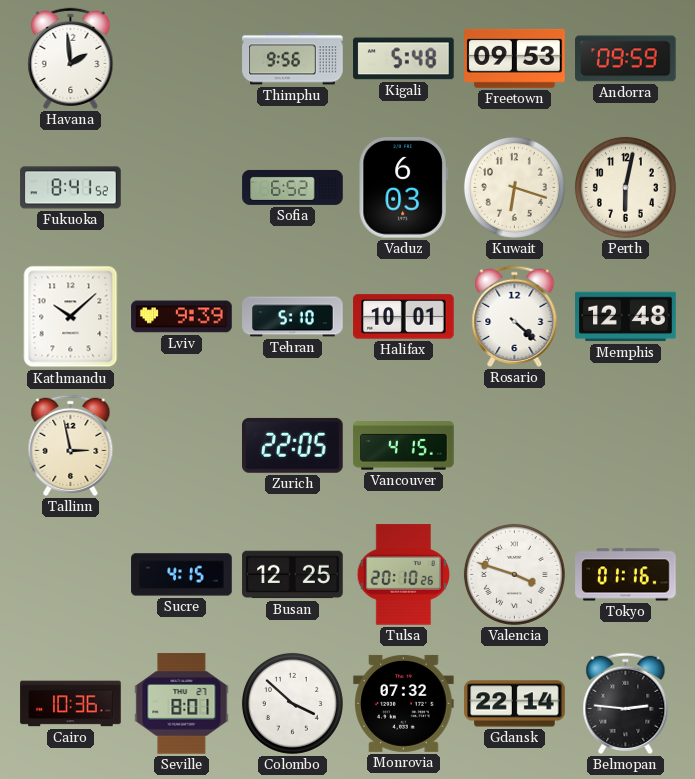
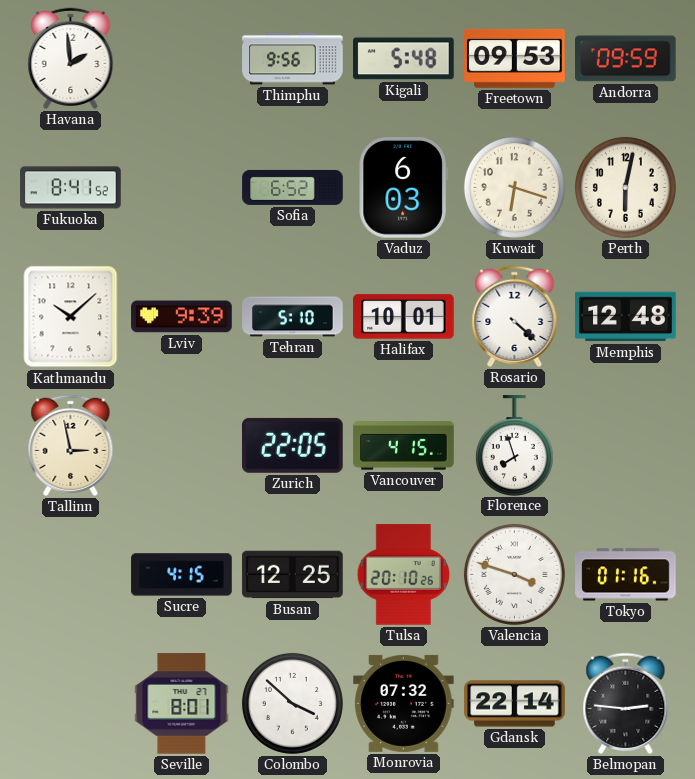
Florence: none -> 7:57 (514, 445)
Cairo: 10:36 -> none (71, 704)
